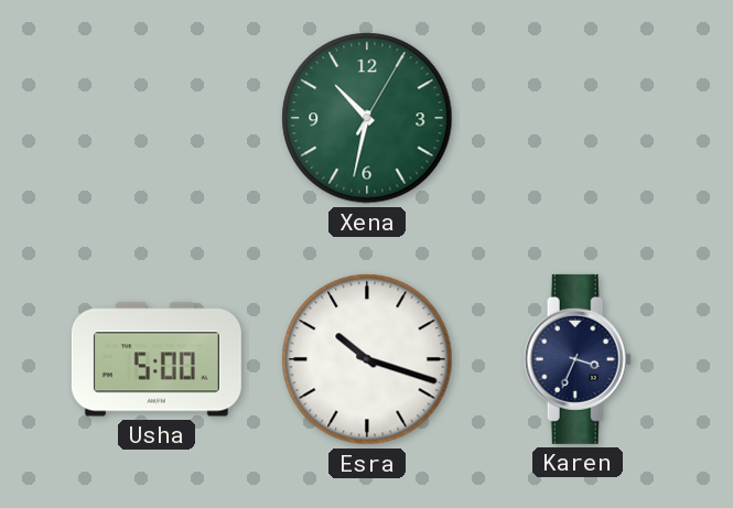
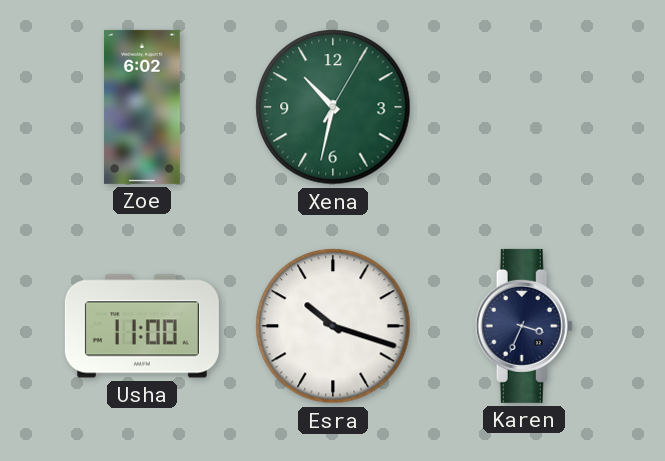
Zoe: none -> 6:02 (142, 107)
Usha: 5:00 -> 11:00 (142, 326)
